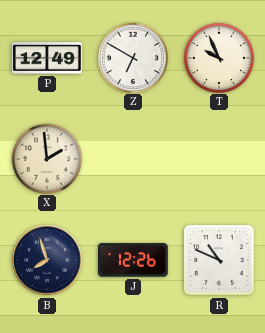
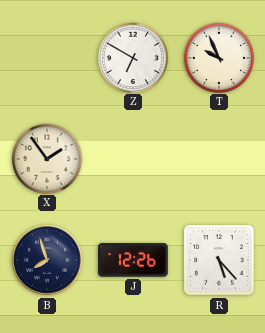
P: 12:49 -> none (47, 58)
X: 1:59 -> 1:54 (46, 158)
R: 10:49 -> 5:23 (219, 260)
